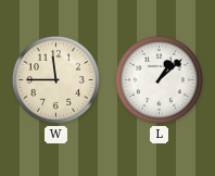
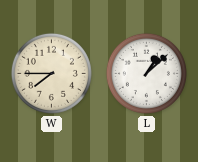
W: 11:45 -> 7:45 (51, 73)
